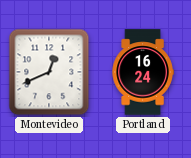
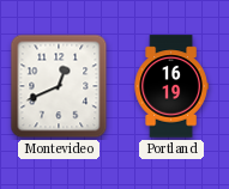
Portland: 16:24 -> 16:19 (171, 86)
